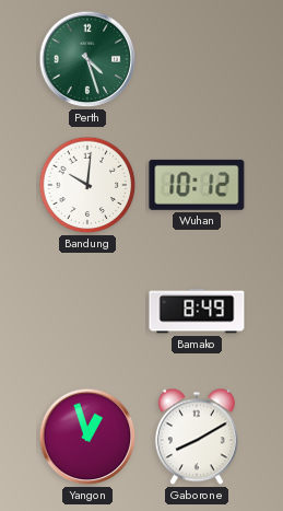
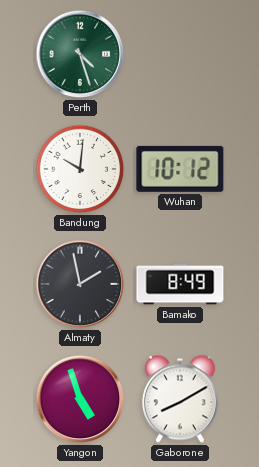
Almaty: none -> 1:58 (80, 284)
Yangon: 12:57 -> 4:57 (80, 399)
